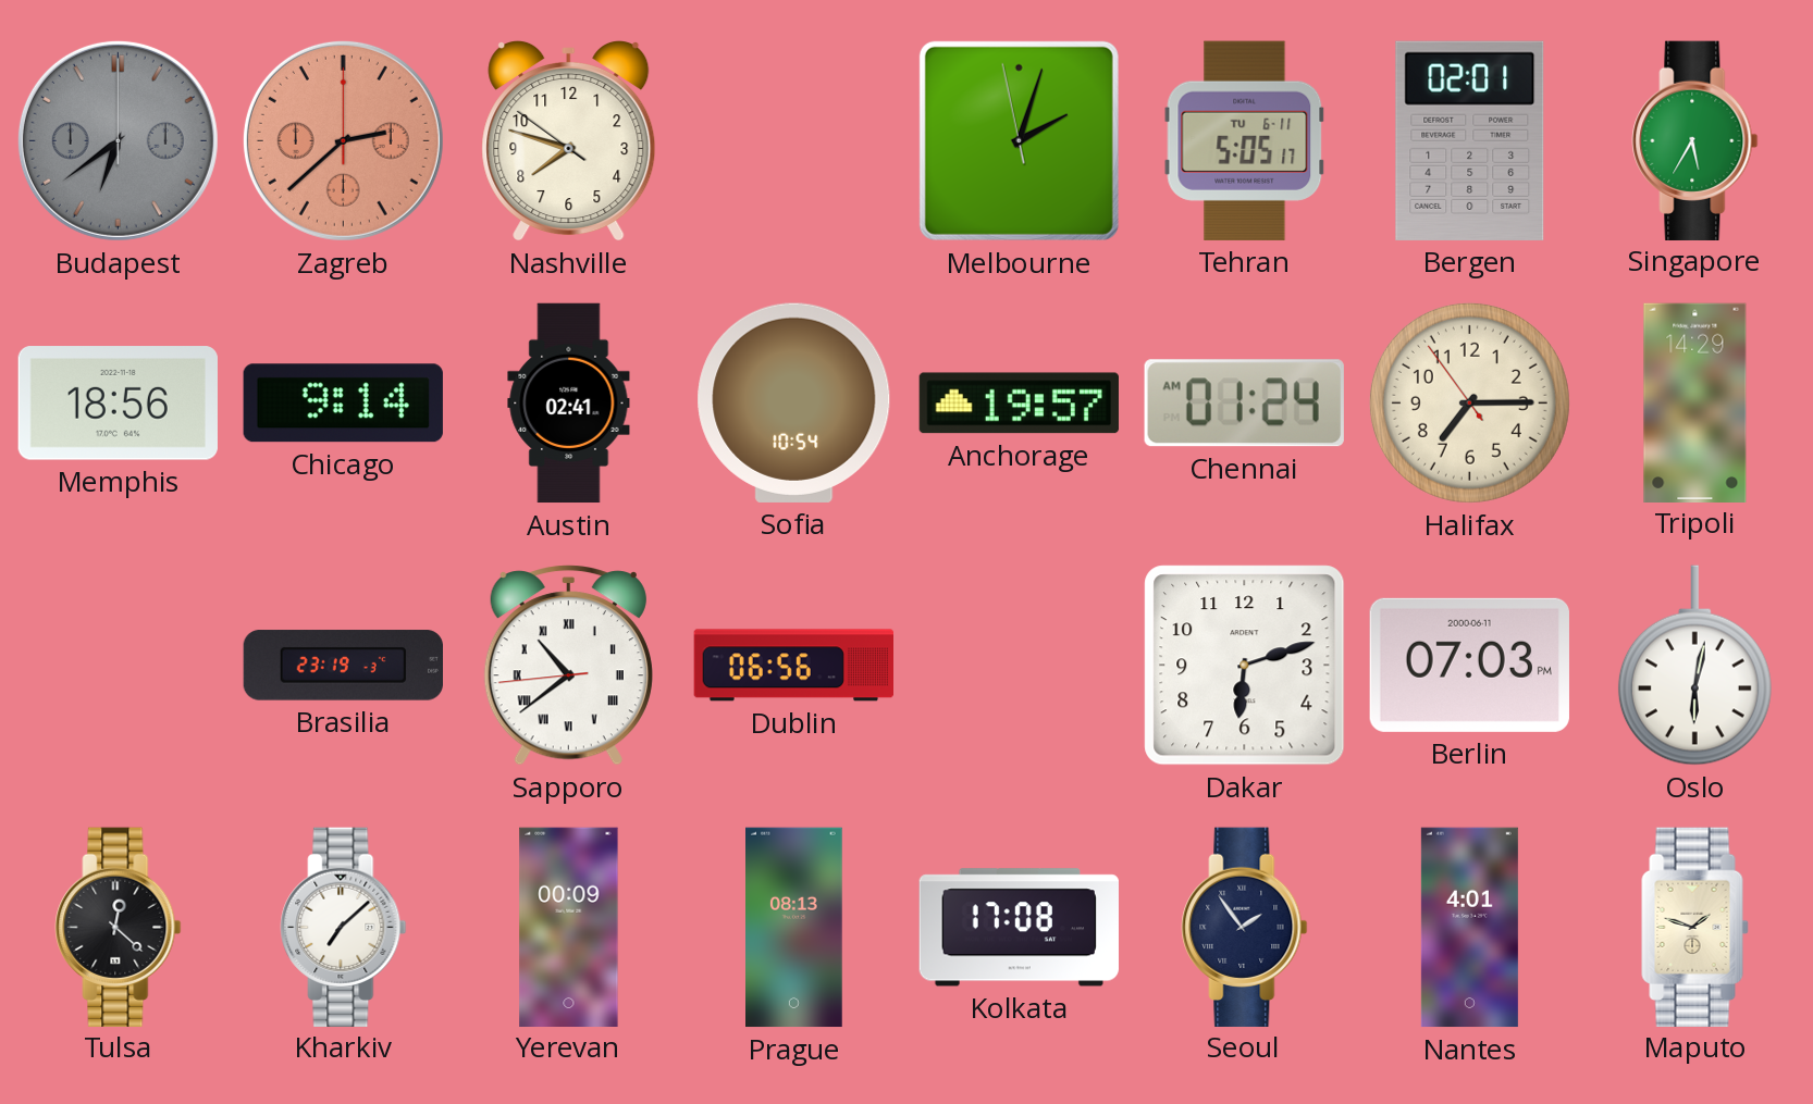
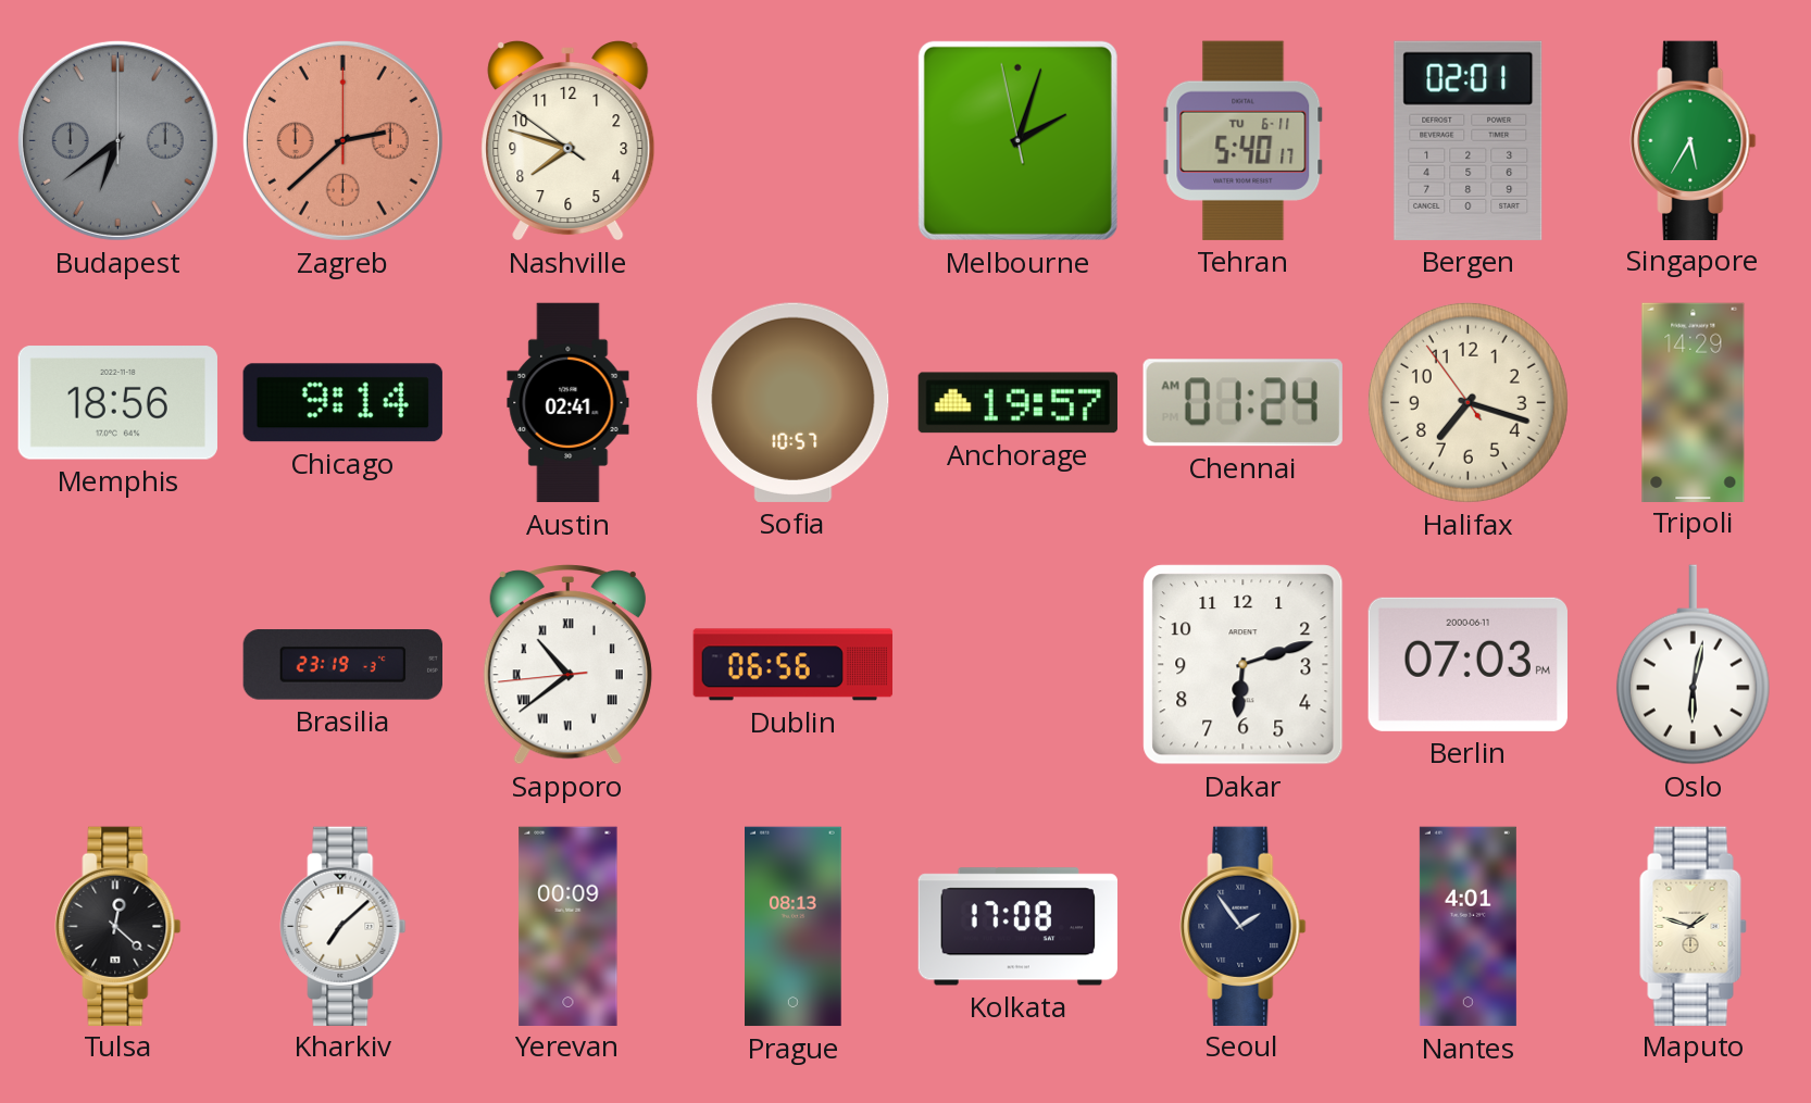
Tehran: 5:05 -> 5:40 (1244, 140)
Sofia: 10:54 -> 10:57 (794, 402)
Halifax: 7:14 -> 7:17 (1467, 402)
